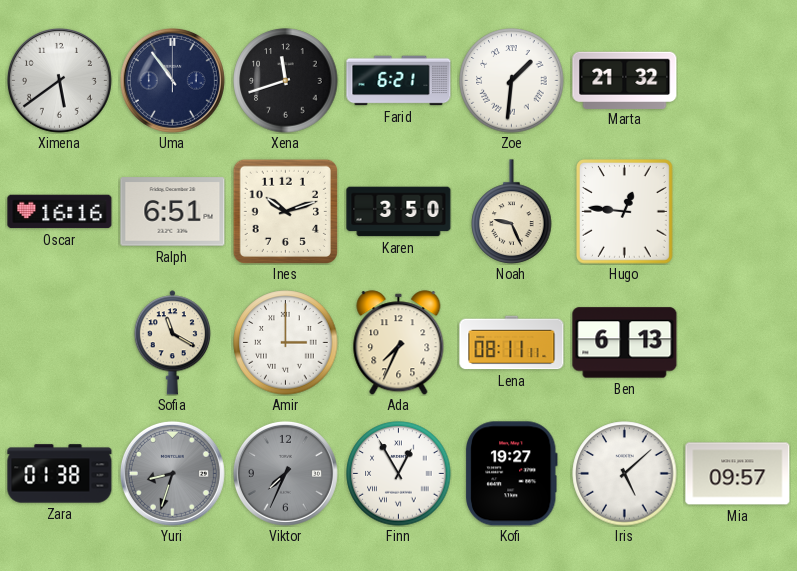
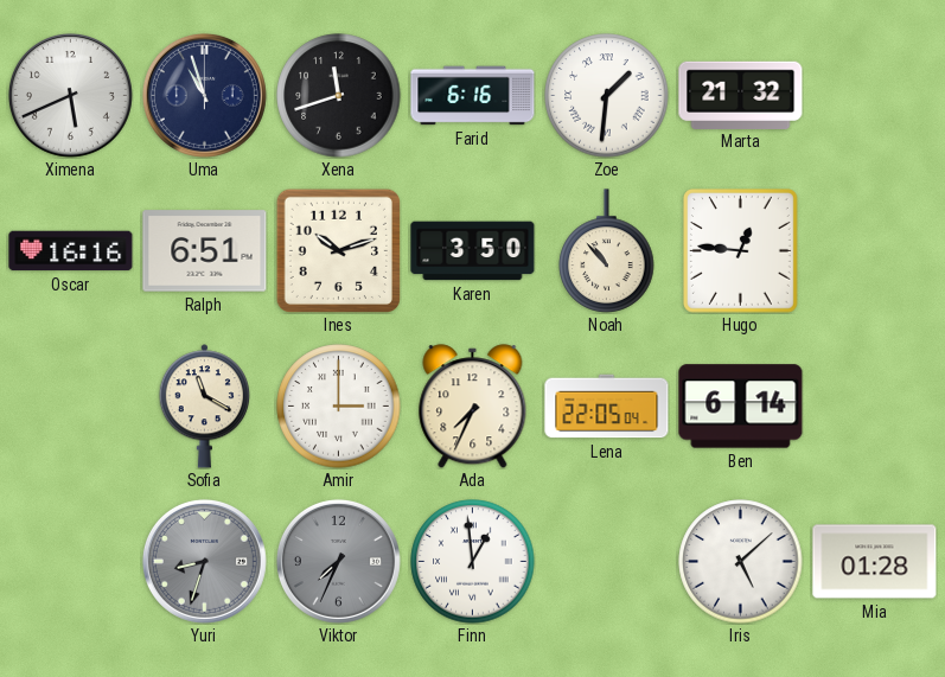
Ximena: 5:39 -> 5:41 (70, 95)
Uma: 10:54 -> 10:57 (204, 95)
Farid: 6:21 -> 6:16 (473, 96)
Noah: 9:26 -> 10:53 (607, 251)
Lena: 08:11 -> 22:05 (607, 407)
Ben: 6:13 -> 6:14 (741, 407)
Zara: 01:38 -> none (60, 474)
Finn: 12:55 -> 12:59 (473, 562)
Kofi: 19:27 -> none (511, 474)
Mia: 09:57 -> 01:28 (875, 562)
